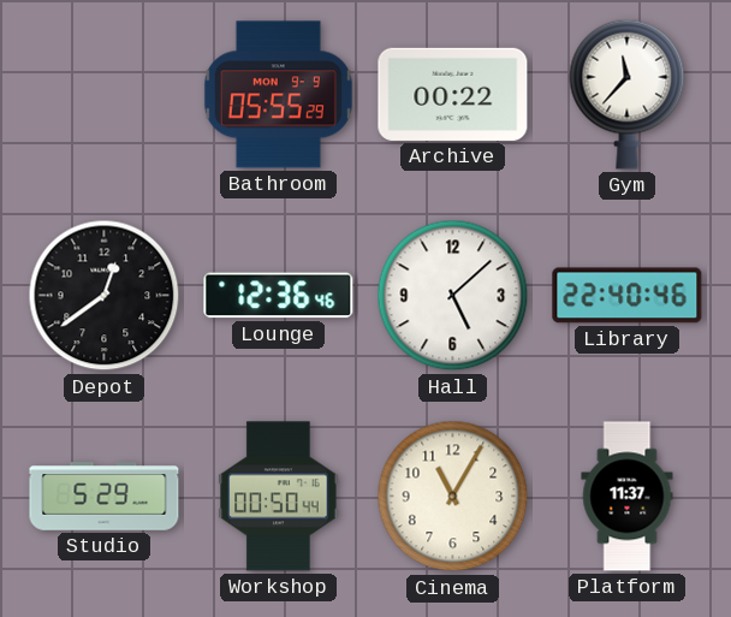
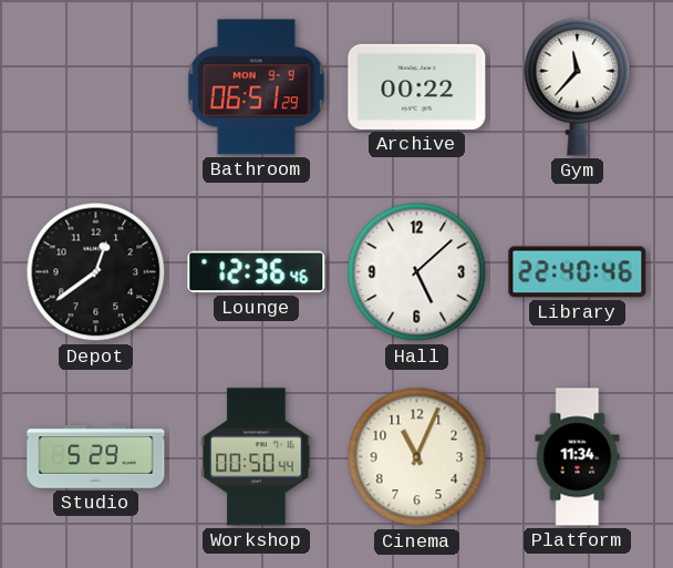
Bathroom: 05:55 -> 06:51 (256, 87)
Cinema: 11:05 -> 11:04 (417, 457)
Platform: 11:37 -> 11:34 (578, 457)
